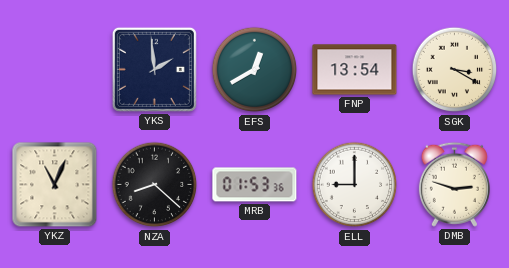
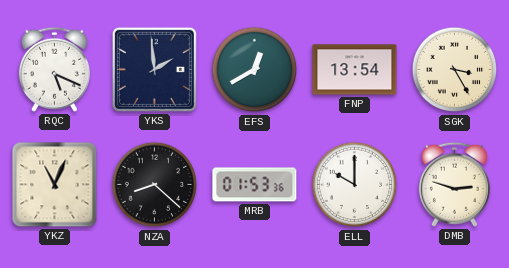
RQC: none -> 5:19 (54, 69)
SGK: 3:20 -> 3:25 (455, 70)
ELL: 9:00 -> 10:00 (355, 185)
